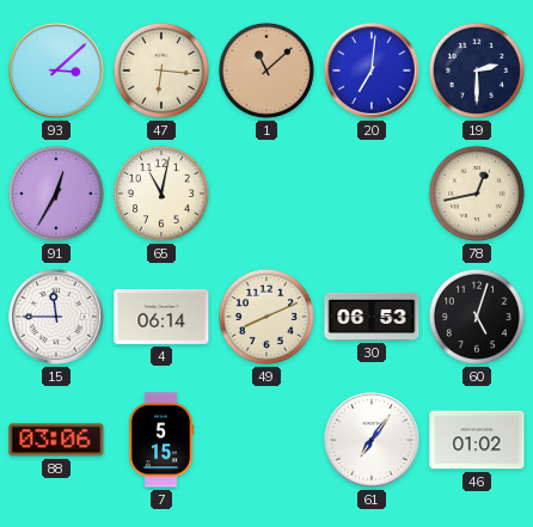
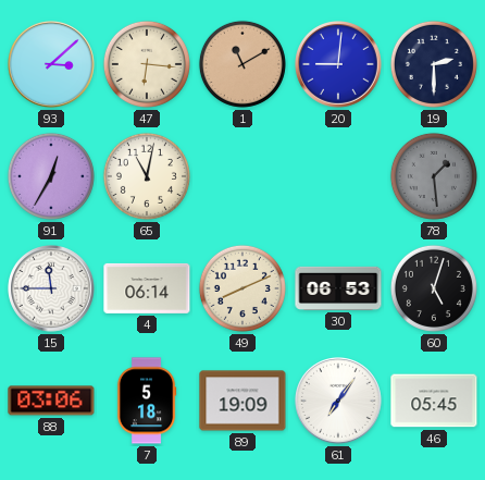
1: 11:08 -> 11:10 (242, 64)
20: 7:01 -> 9:01 (339, 65)
78: 12:43 -> 1:29 (434, 176)
78 dial: cream -> grey (434, 176)
7: 5:15 -> 5:18 (147, 401)
89: none -> 19:09 (242, 401)
46: 01:02 -> 05:45 (434, 401)
